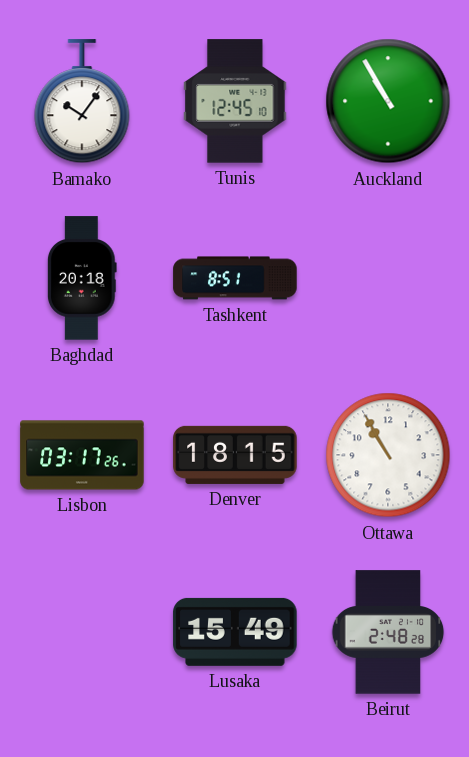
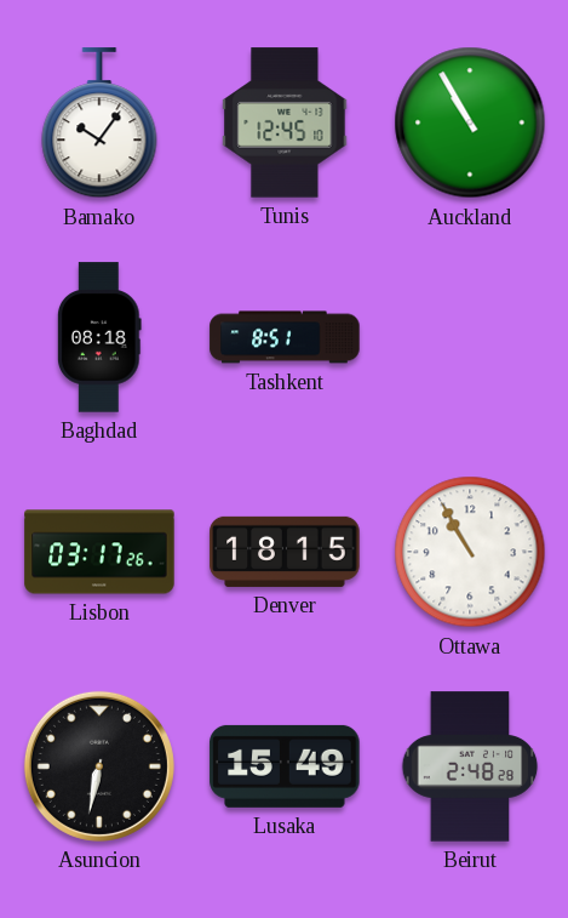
Baghdad: 20:18 -> 08:18 (99, 337)
Asuncion: none -> 6:32 (99, 766)
